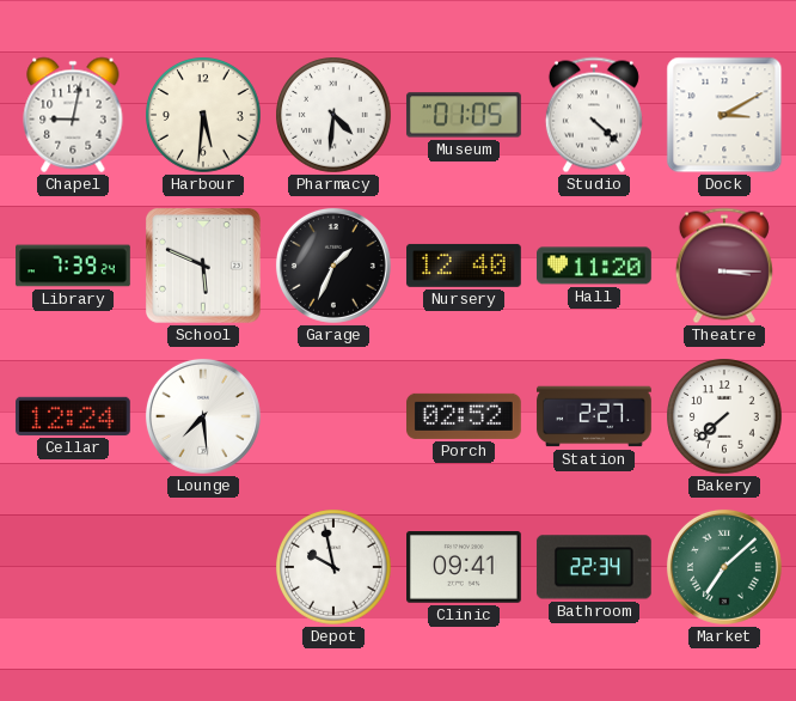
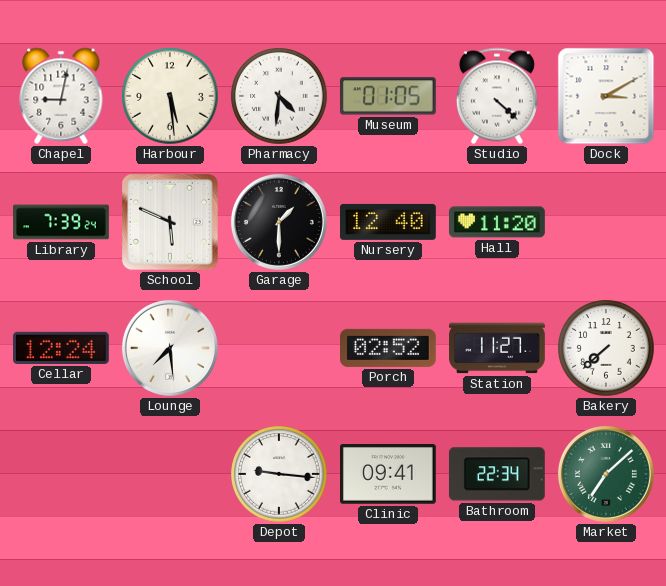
Harbour: 5:31 -> 5:29 (170, 96)
Garage: 1:34 -> 1:30 (279, 222)
Theatre: 3:15 -> none (724, 266)
Station: 2:27 -> 11:27 (497, 348)
Depot: 9:58 -> 9:16 (279, 474)
